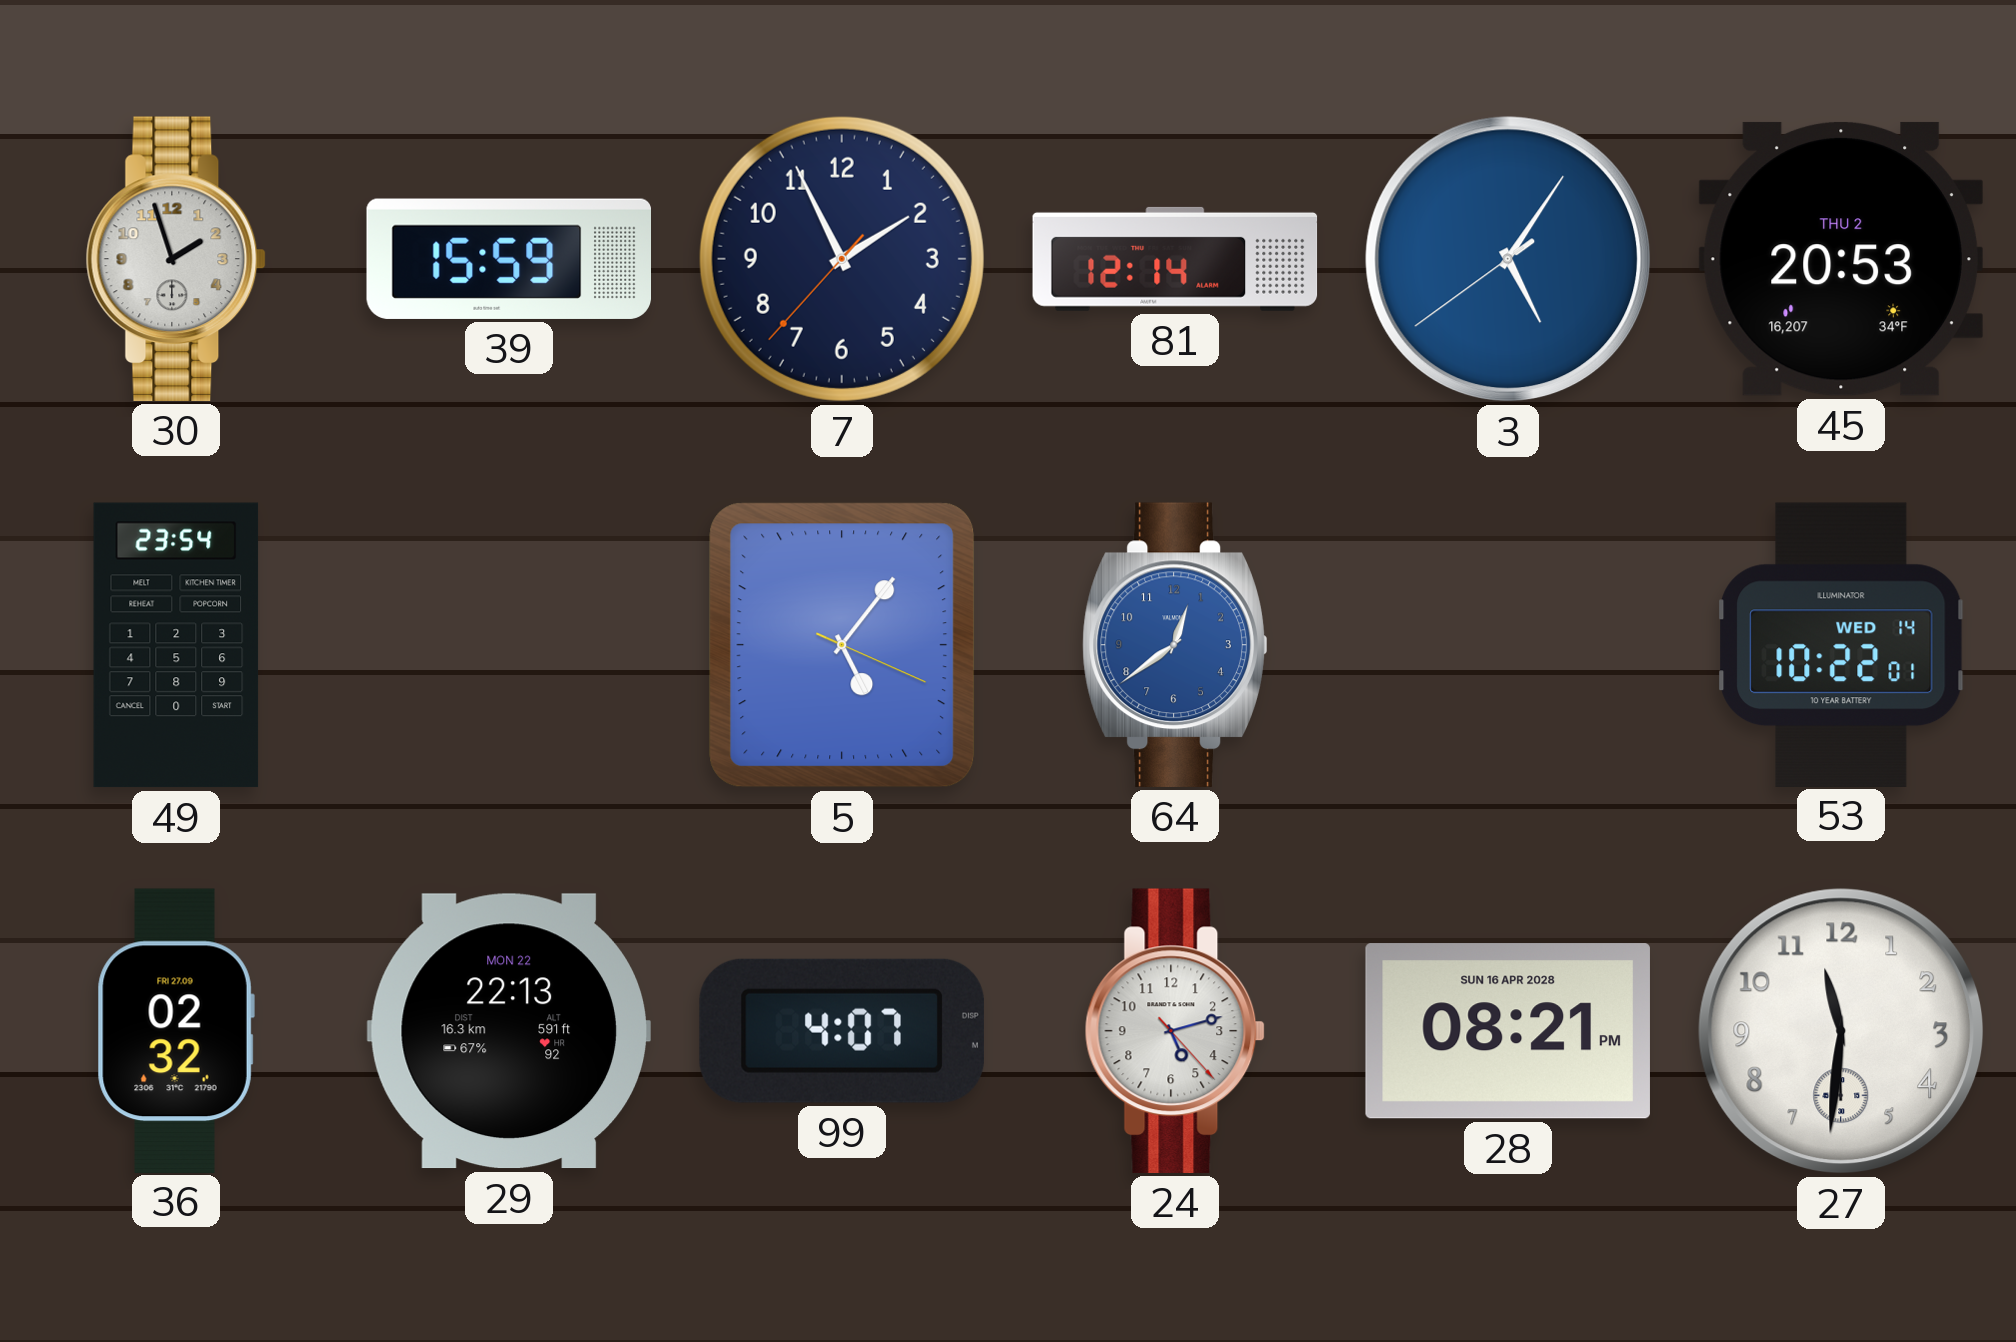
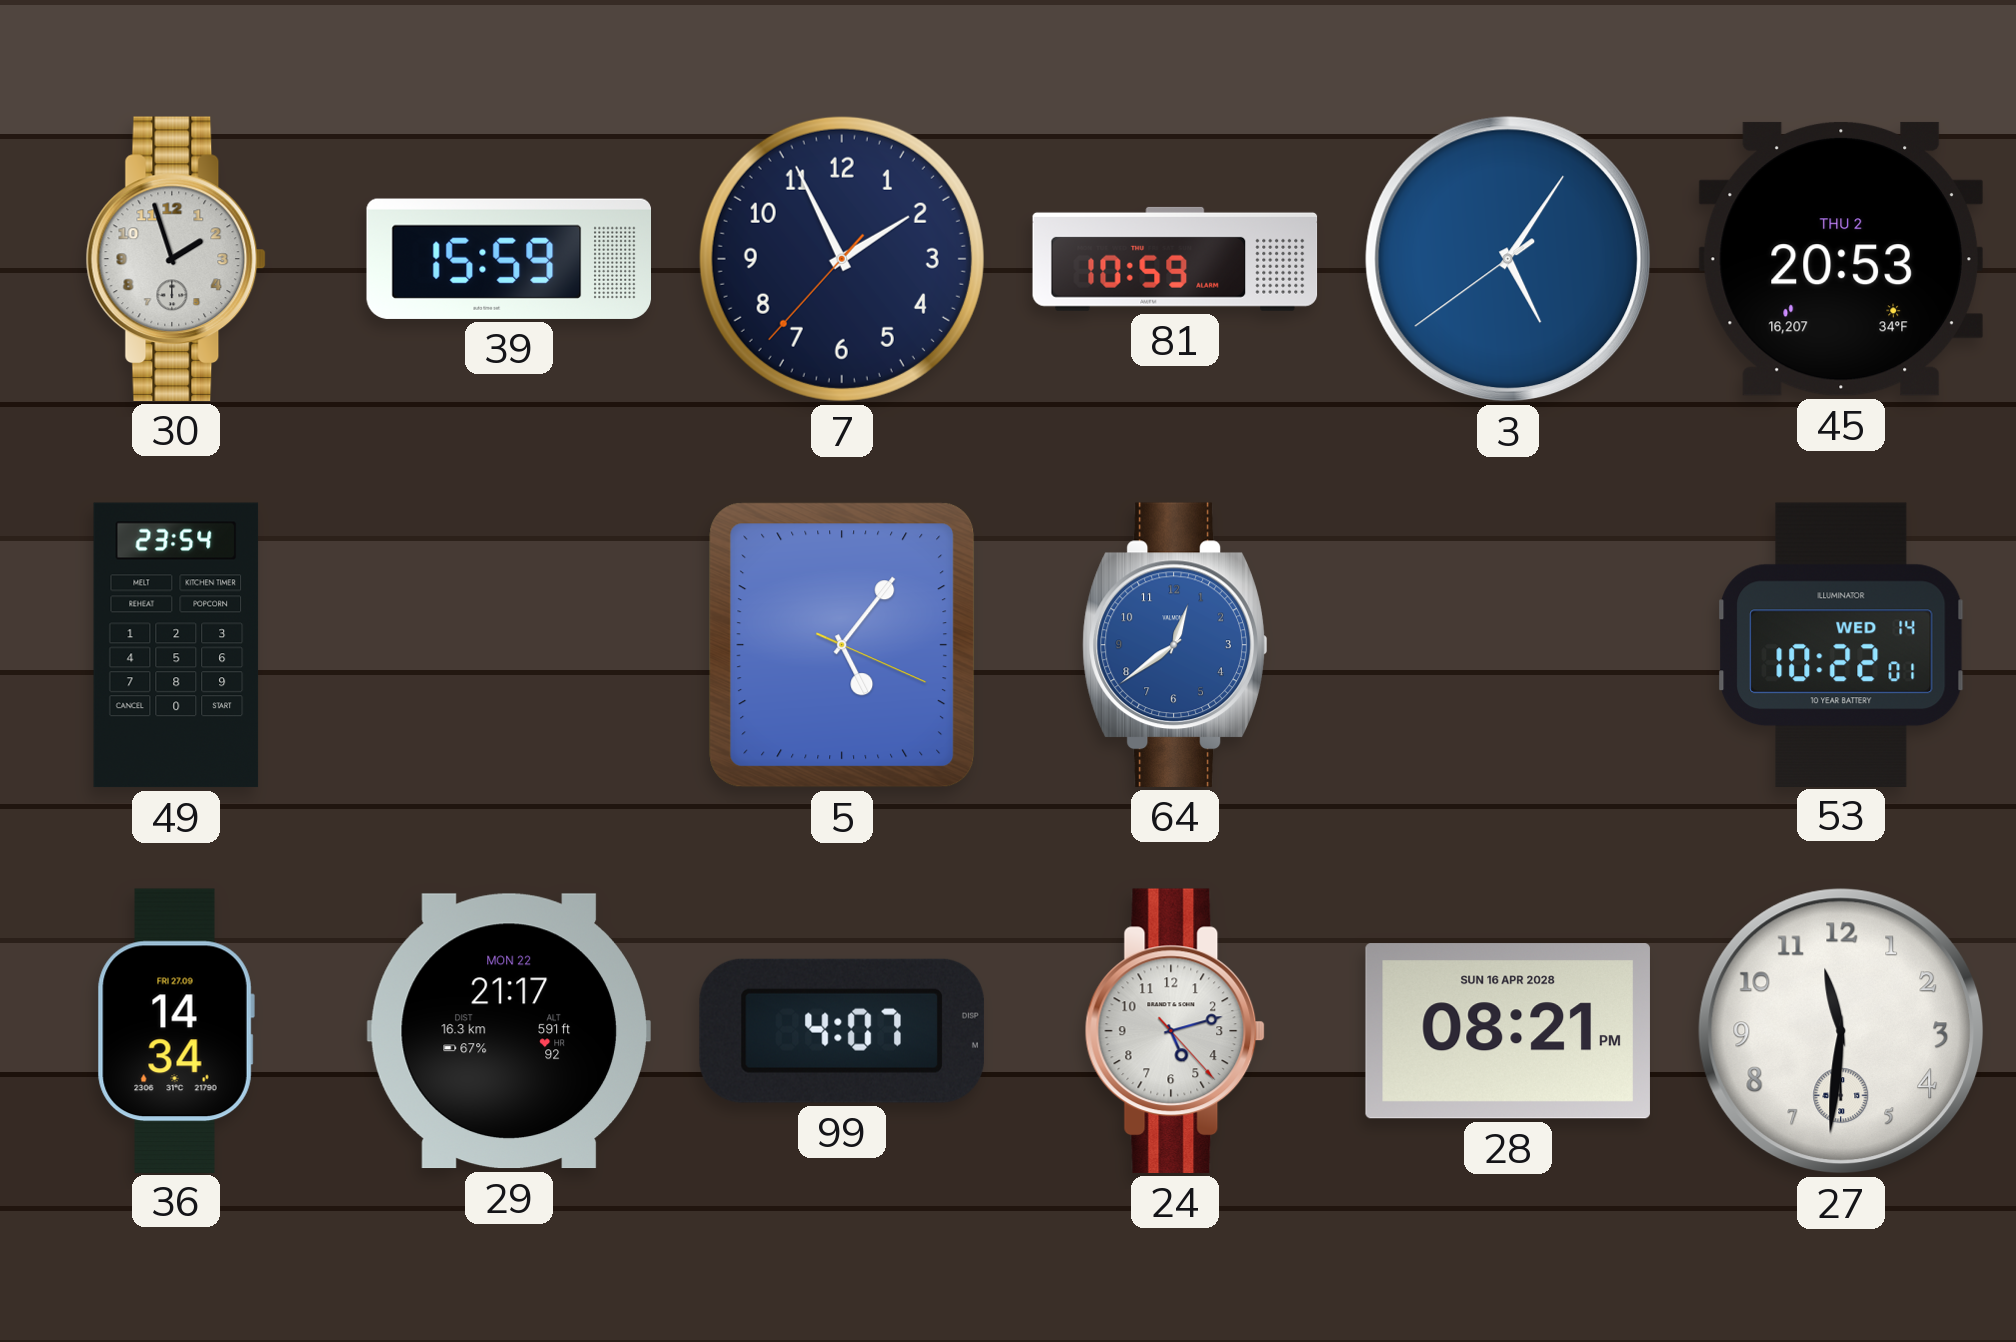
81: 12:14 -> 10:59 (1175, 259)
36: 02:32 -> 14:34 (176, 1030)
29: 22:13 -> 21:17 (509, 1031)
